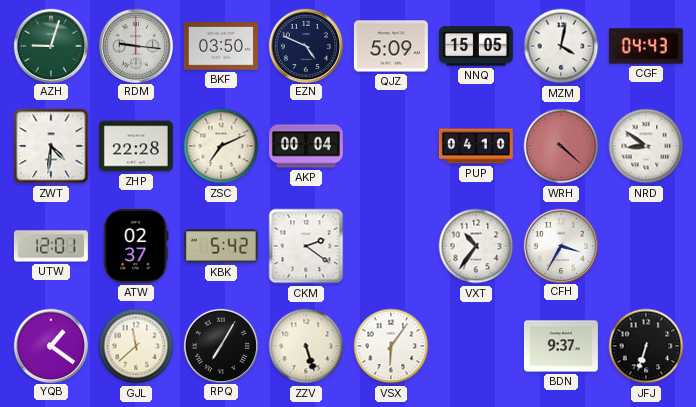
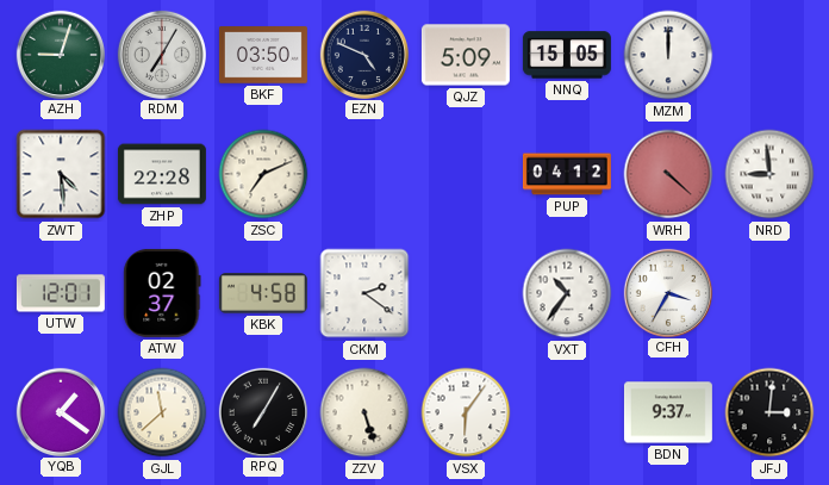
RDM: 9:16 -> 7:05 (161, 54)
MZM: 4:02 -> 12:00 (668, 55)
CGF: 04:43 -> none (646, 46)
ZWT: 4:31 -> 4:29 (61, 174)
AKP: 00:04 -> none (306, 146)
PUP: 04:10 -> 04:12 (567, 174)
NRD: 8:51 -> 8:59 (769, 174)
KBK: 5:42 -> 4:58 (263, 293)
JFJ: 6:33 -> 3:01 (769, 412)
